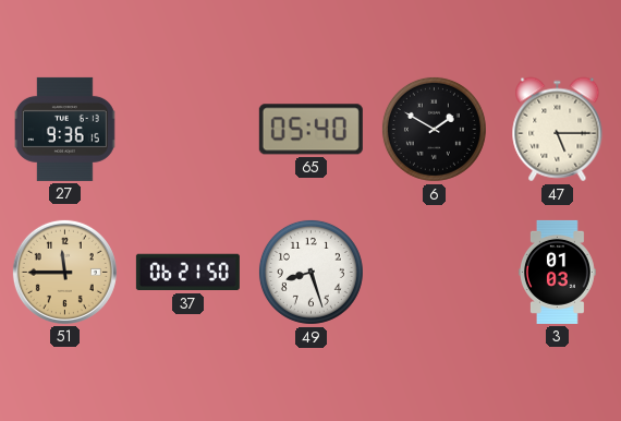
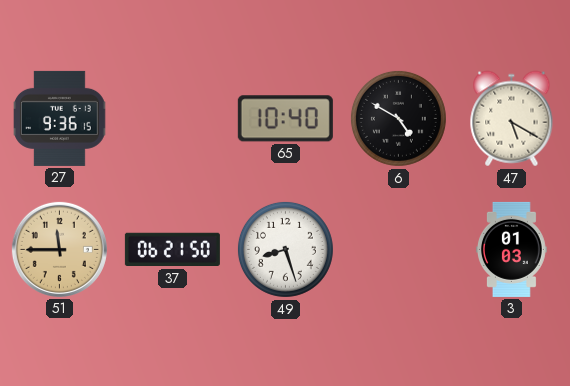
65: 05:40 -> 10:40 (285, 119)
6: 1:50 -> 4:50 (398, 118)
47: 5:15 -> 5:20 (512, 119)
